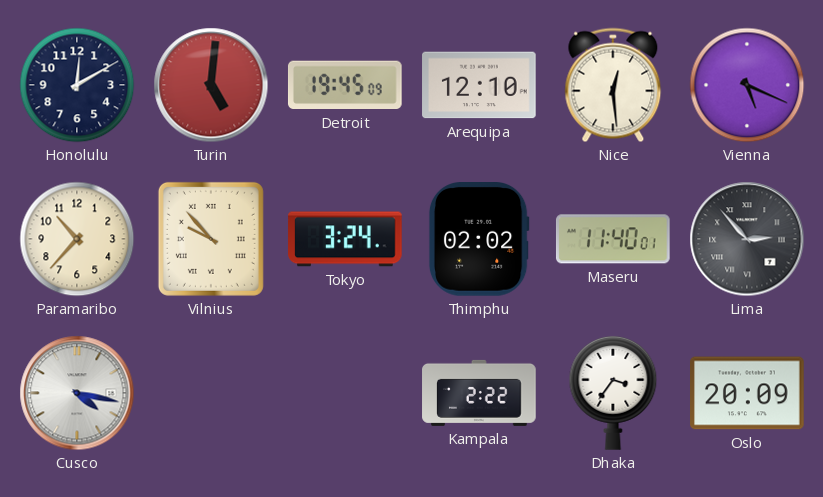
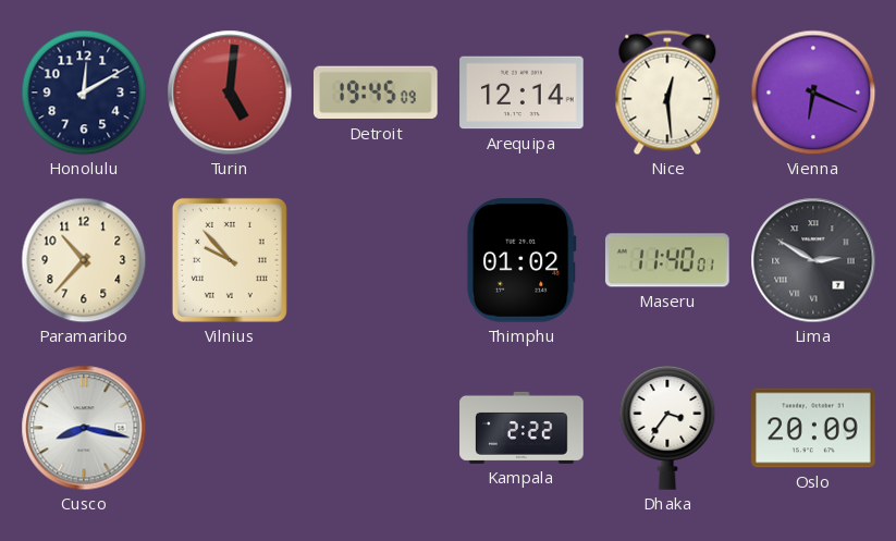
Arequipa: 12:10 -> 12:14 (521, 93)
Vienna: 5:19 -> 6:19 (813, 93)
Tokyo: 3:24 -> none (345, 239)
Thimphu: 02:02 -> 01:02 (521, 261)
Lima: 2:53 -> 2:50 (813, 260)
Cusco: 4:17 -> 8:17 (84, 428)
